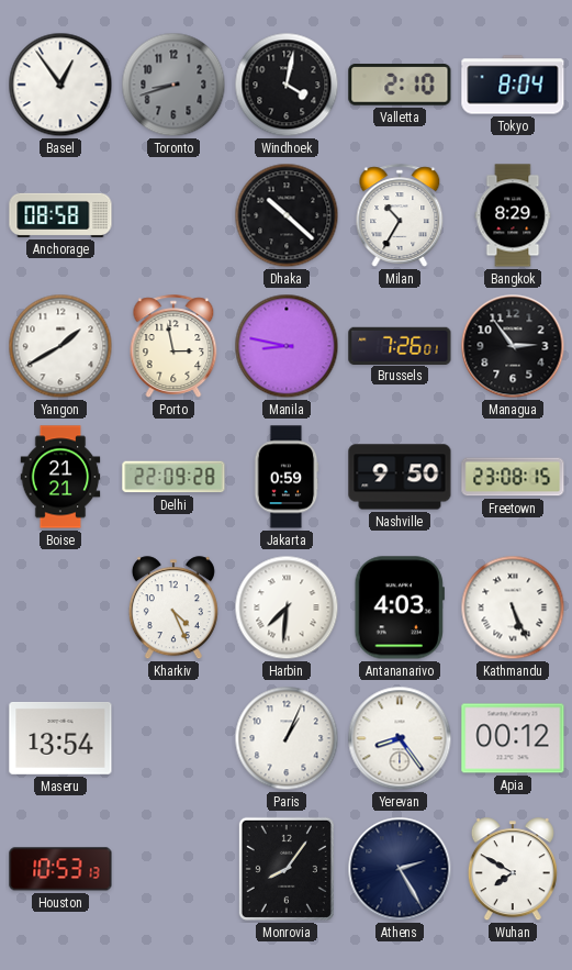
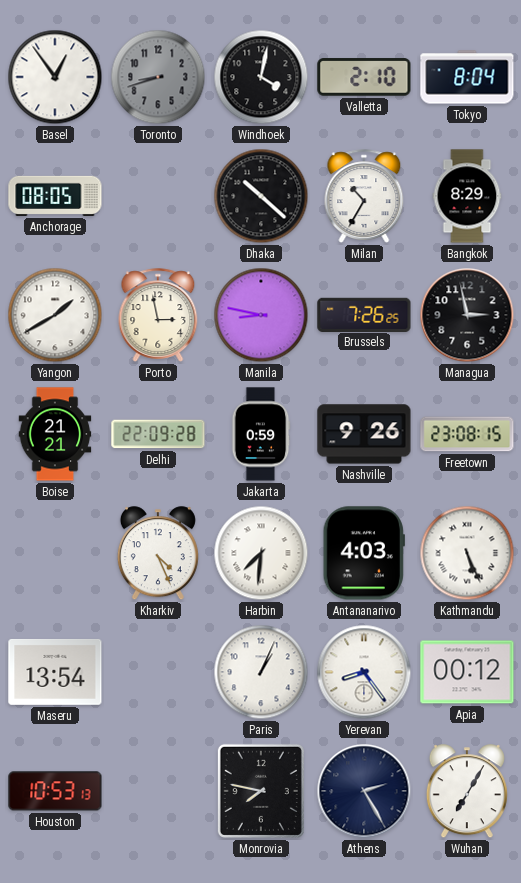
Anchorage: 08:58 -> 08:05 (55, 196)
Brussels: 7:26:01 -> 7:26:25 (364, 314)
Managua: 2:54 -> 2:58 (467, 315)
Nashville: 9:50 -> 9:26 (364, 434)
Monrovia: 8:06 -> 7:47 (261, 791)
Wuhan: 7:50 -> 7:05 (467, 792)
